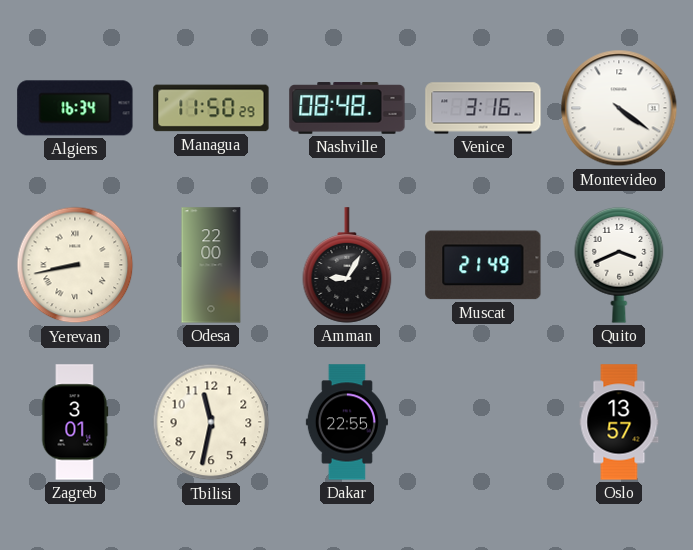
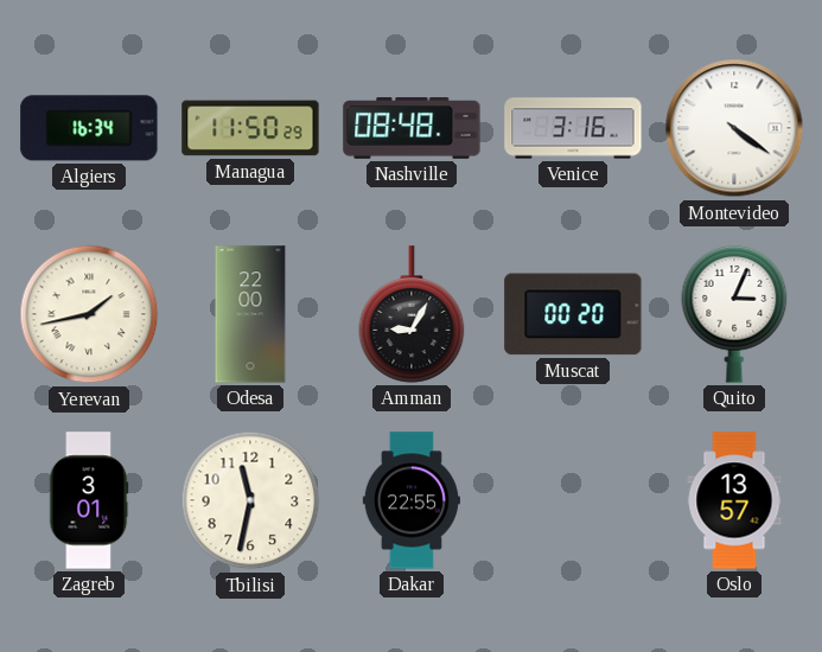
Yerevan: 8:43 -> 1:43 (89, 314)
Muscat: 21:49 -> 00:20 (573, 314)
Quito: 3:41 -> 3:04 (734, 315)
